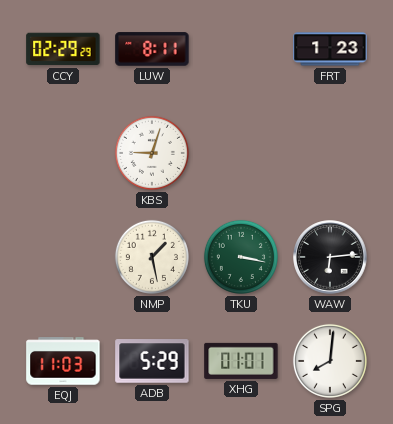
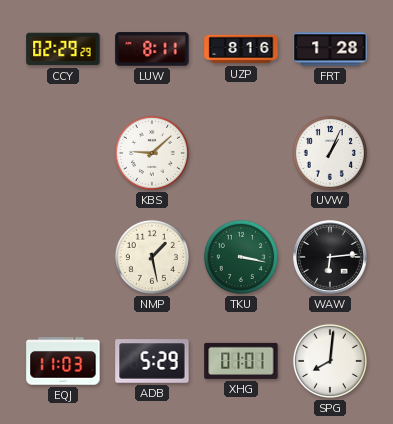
UZP: none -> 8:16 (241, 49)
FRT: 1:23 -> 1:28 (330, 49)
KBS: 9:03 -> 9:08 (152, 153)
UVW: none -> 1:04 (330, 153)
